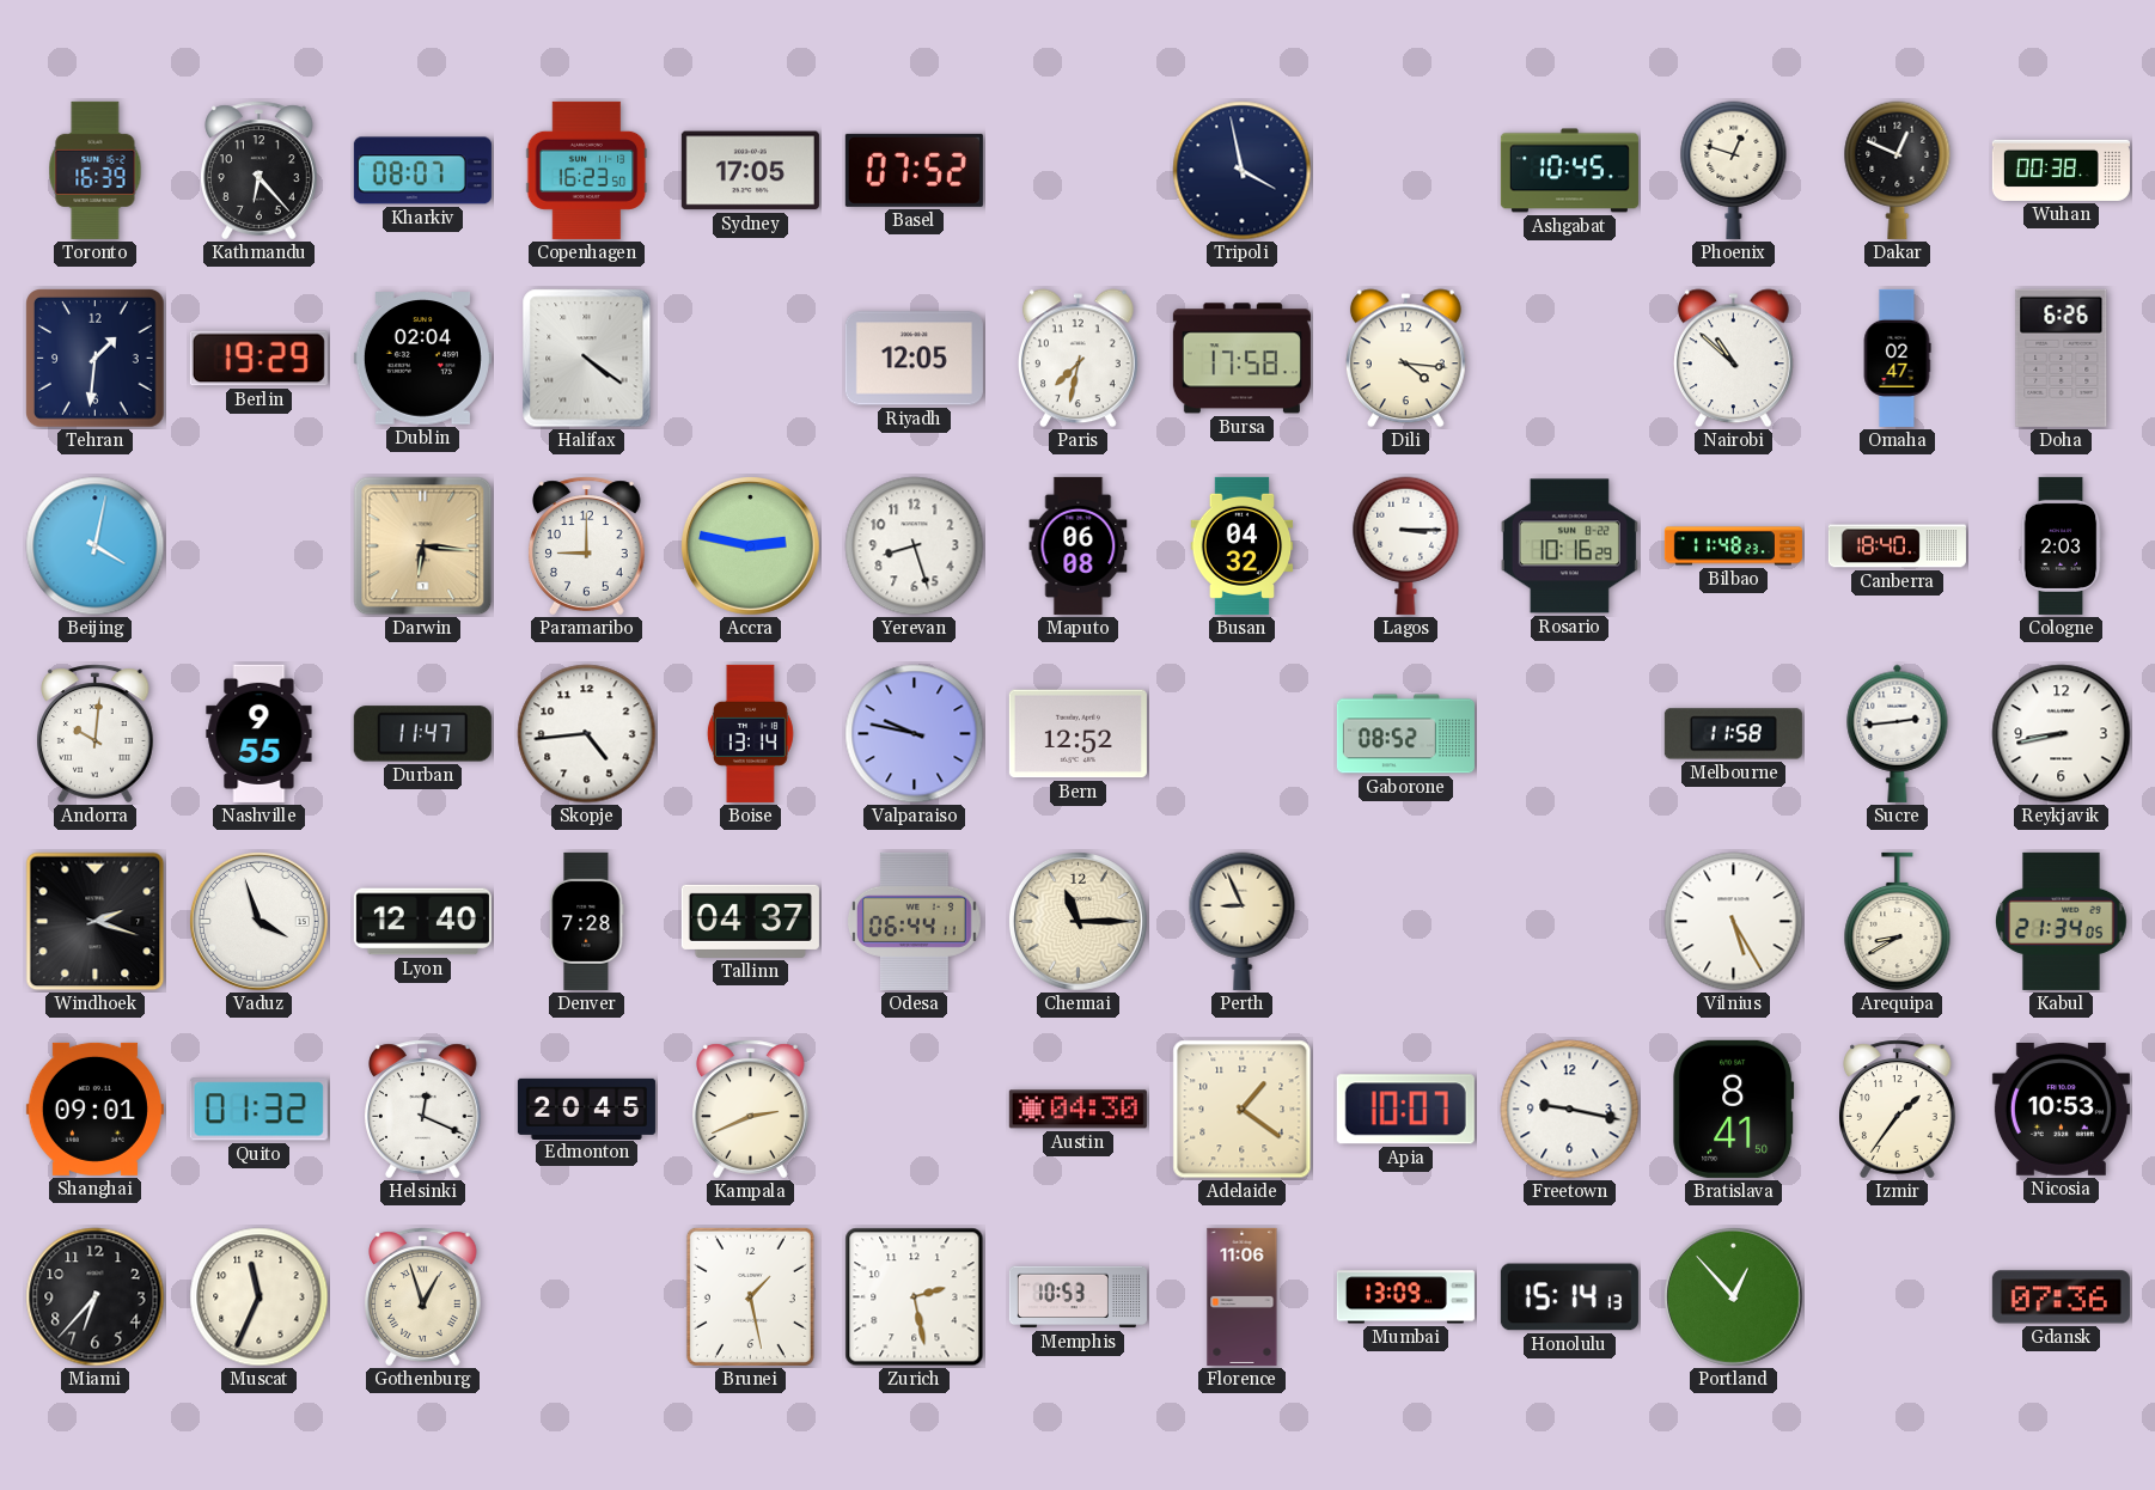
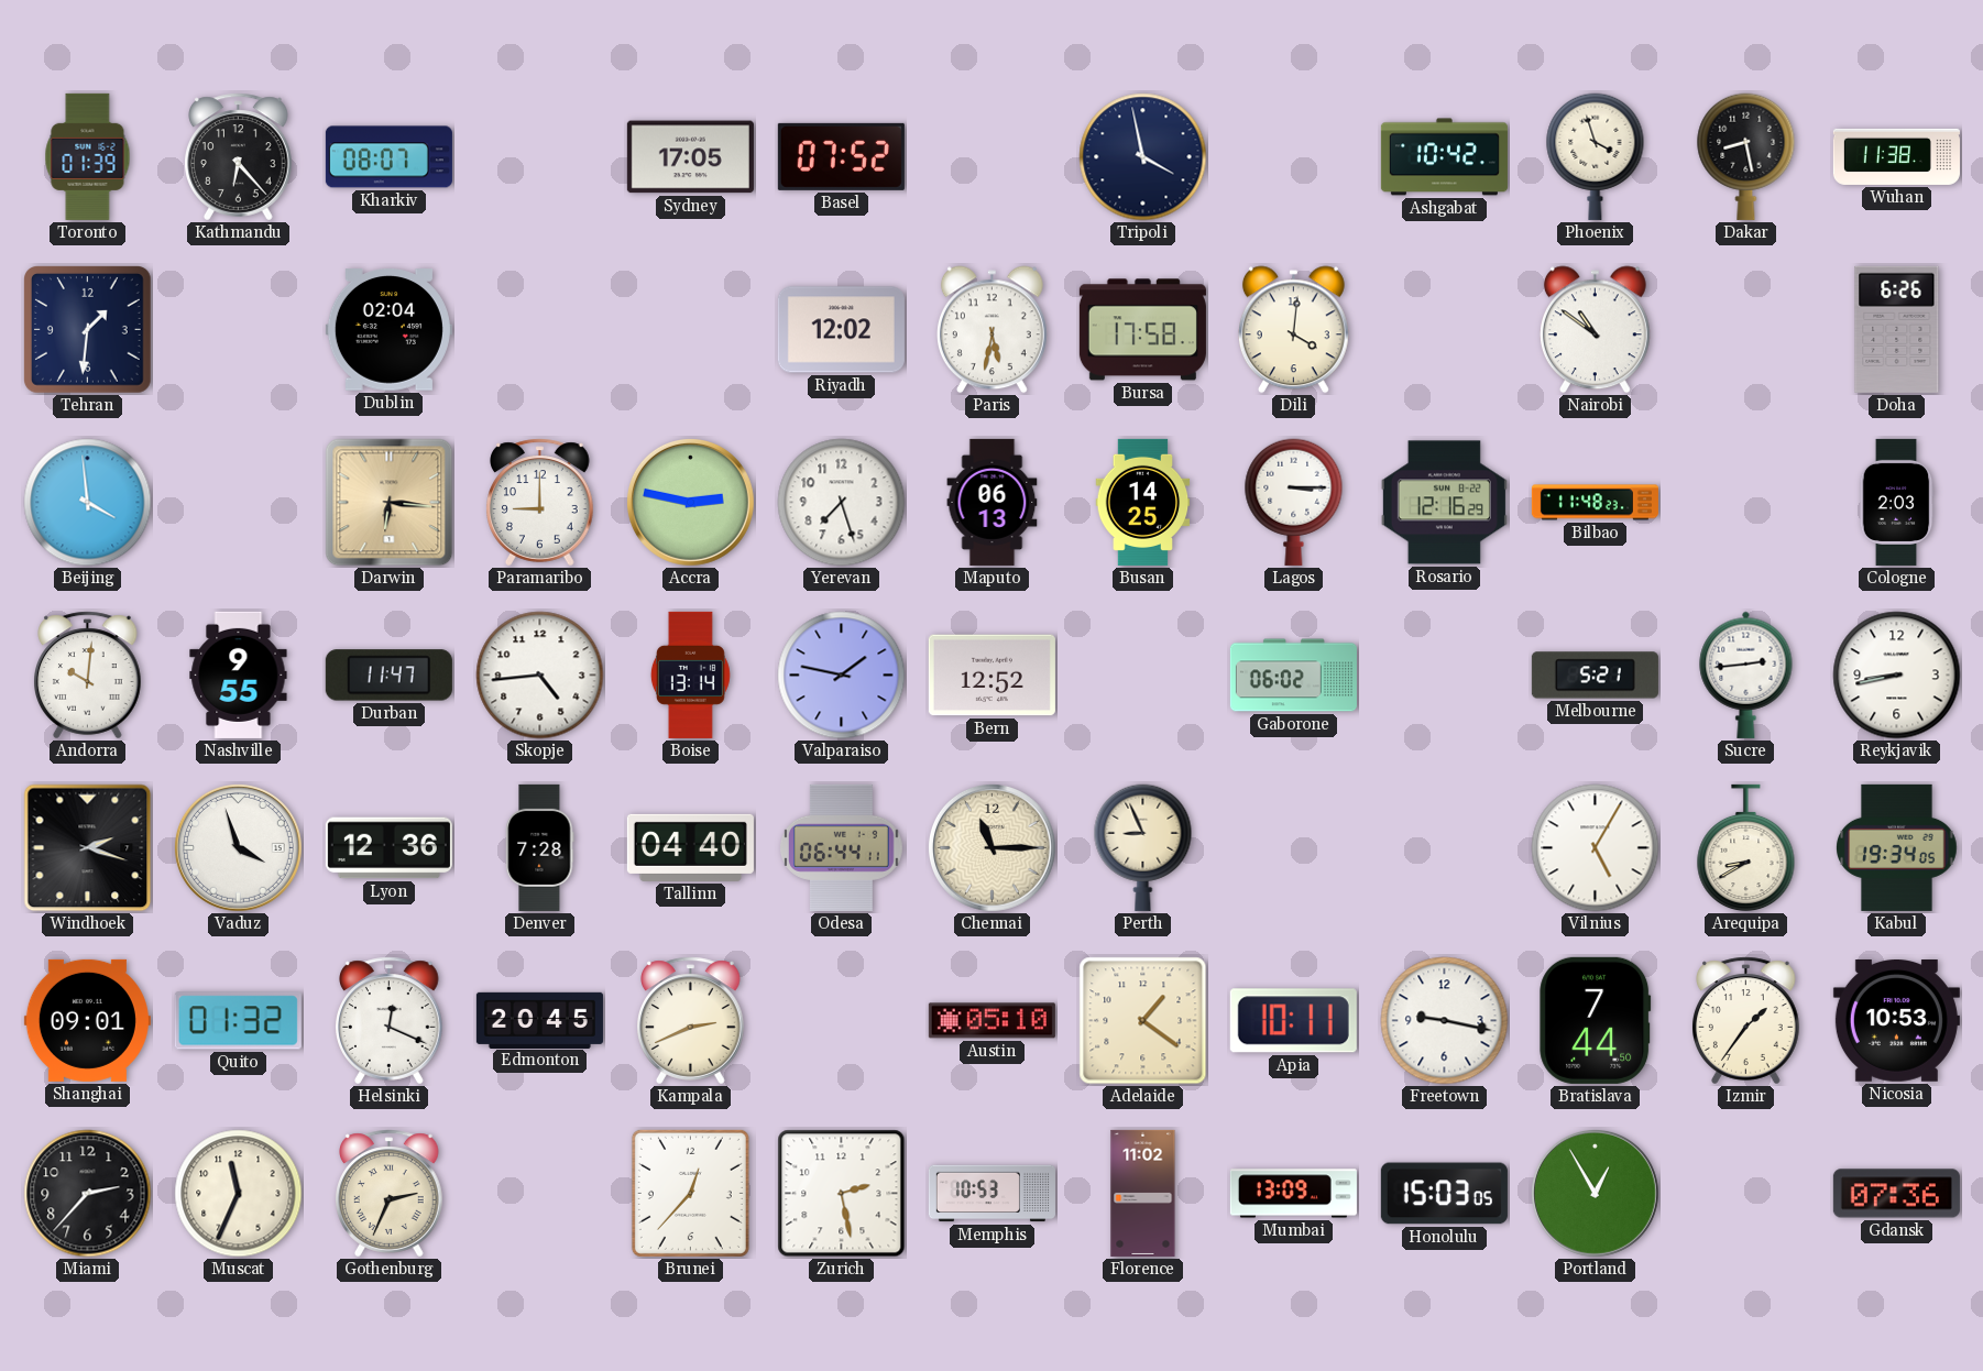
Toronto: 16:39 -> 01:39 (88, 156)
Copenhagen: 16:23 -> none (587, 170)
Ashgabat: 10:45 -> 10:42 (1444, 157)
Phoenix: 12:48 -> 3:57 (1596, 156)
Dakar: 12:49 -> 8:28 (1746, 156)
Wuhan: 00:38 -> 11:38 (1896, 156)
Berlin: 19:29 -> none (258, 359)
Halifax: 4:21 -> none (587, 359)
Riyadh: 12:05 -> 12:02 (841, 330)
Paris: 7:32 -> 5:32 (991, 330)
Dili: 4:16 -> 4:01 (1293, 330)
Nairobi: 10:52 -> 10:51 (1595, 330)
Omaha: 02:47 -> none (1897, 358)
Beijing: 4:02 -> 3:59 (88, 503)
Yerevan: 8:27 -> 7:27 (842, 503)
Maputo: 06:08 -> 06:13 (993, 502)
Busan: 04:32 -> 14:25 (1143, 502)
Rosario: 10:16 -> 12:16 (1444, 503)
Canberra: 18:40 -> none (1897, 546)
Valparaiso: 9:47 -> 1:47 (842, 676)
Gaborone: 08:52 -> 06:02 (1293, 676)
Melbourne: 11:58 -> 5:21 (1595, 676)
Lyon: 12:40 -> 12:36 (388, 848)
Tallinn: 04:37 -> 04:40 (690, 847)
Vilnius: 5:25 -> 5:05 (1596, 848)
Kabul: 21:34 -> 19:34 (1897, 847)
Austin: 04:30 -> 05:10 (991, 1021)
Apia: 10:07 -> 10:11 (1293, 1021)
Bratislava: 8:41 -> 7:44 (1596, 1020)
Miami: 6:37 -> 2:37 (88, 1194)
Gothenburg: 12:57 -> 2:34 (390, 1194)
Brunei: 1:28 -> 12:37 (690, 1193)
Florence: 11:06 -> 11:02 (1143, 1193)
Honolulu: 15:14 -> 15:03 (1444, 1194)
Portland: 12:53 -> 12:55 (1595, 1193)
